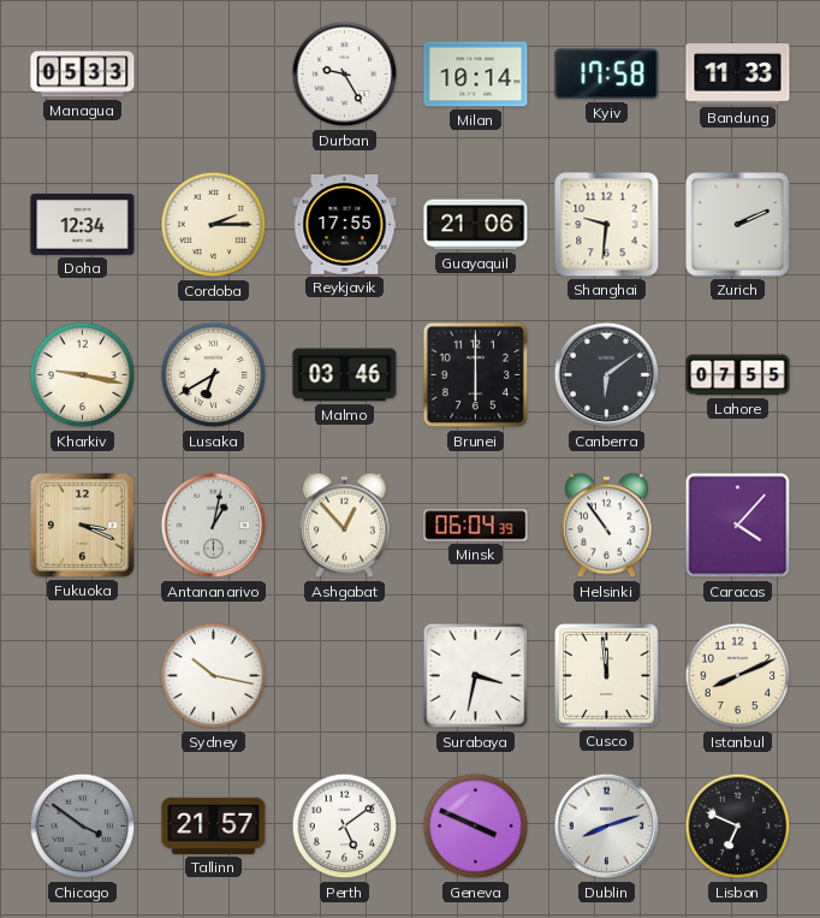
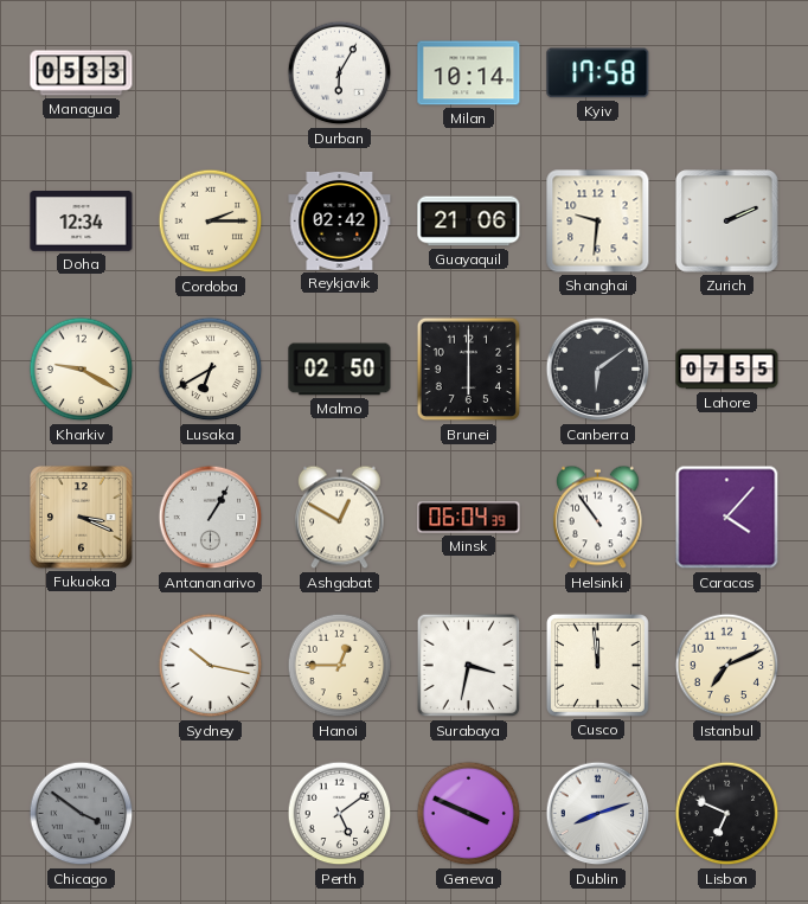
Durban: 9:25 -> 6:05 (340, 73)
Bandung: 11:33 -> none (738, 75)
Reykjavik: 17:55 -> 02:42 (340, 220)
Kharkiv: 9:17 -> 9:20 (82, 370)
Malmo: 03:46 -> 02:50 (340, 370)
Antananarivo: 1:02 -> 1:05 (211, 518)
Ashgabat: 12:53 -> 12:50 (340, 518)
Hanoi: none -> 12:45 (340, 666)
Istanbul: 8:11 -> 7:11 (727, 666)
Tallinn: 21:57 -> none (214, 825)
